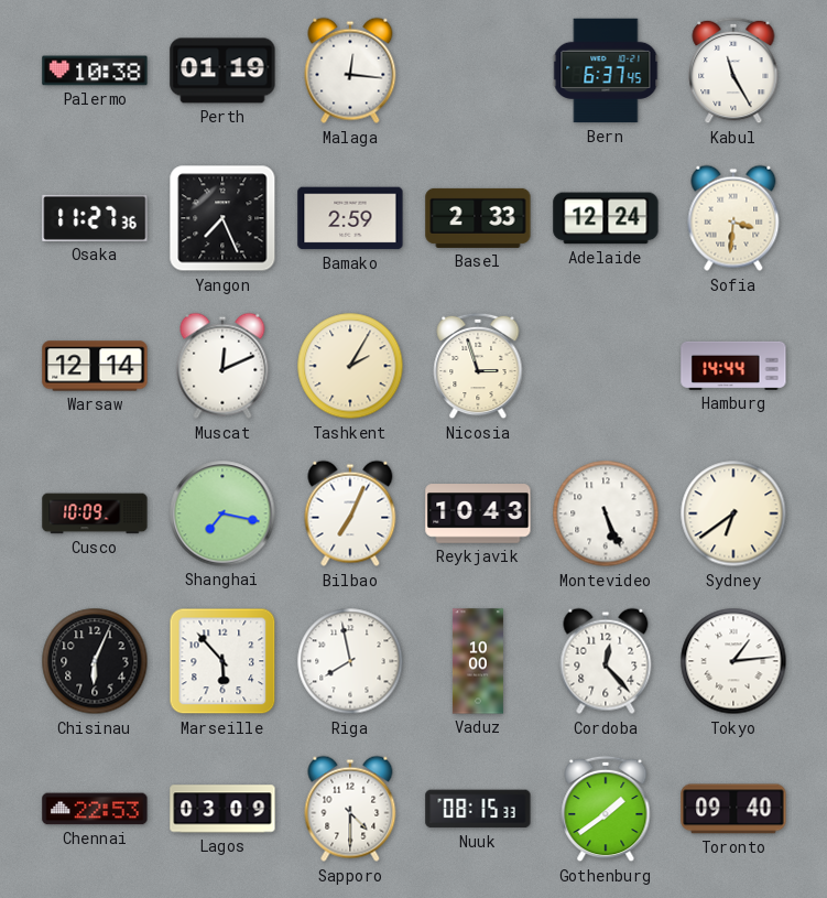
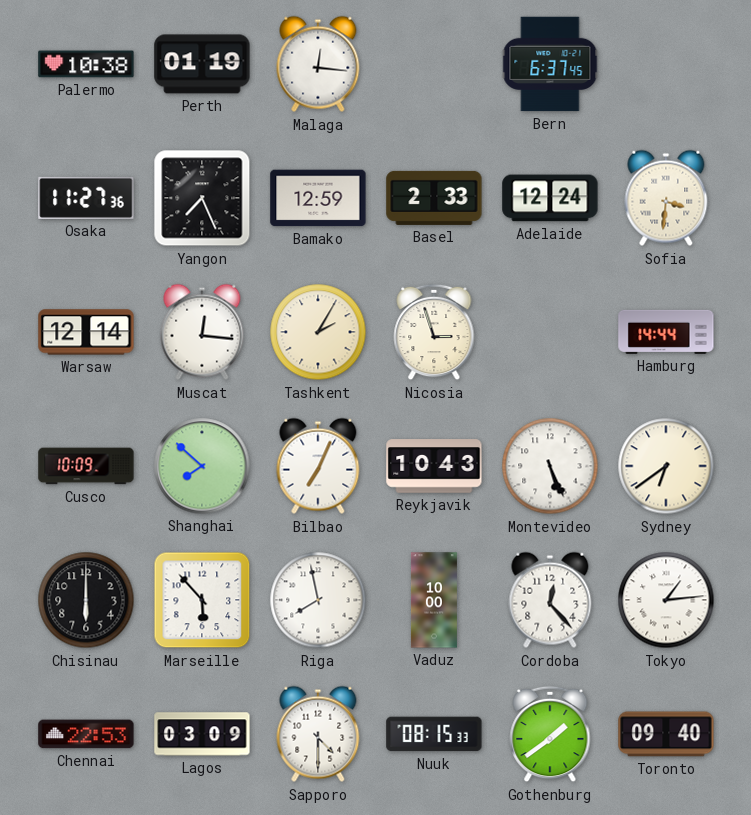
Kabul: 11:25 -> none (733, 71)
Bamako: 2:59 -> 12:59 (318, 198)
Muscat: 12:11 -> 12:16 (202, 332)
Shanghai: 7:17 -> 7:52 (202, 466)
Chisinau: 6:04 -> 6:00 (86, 600)
